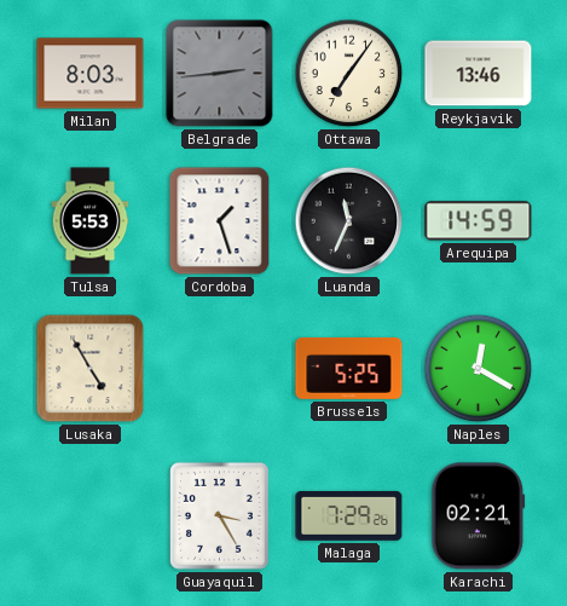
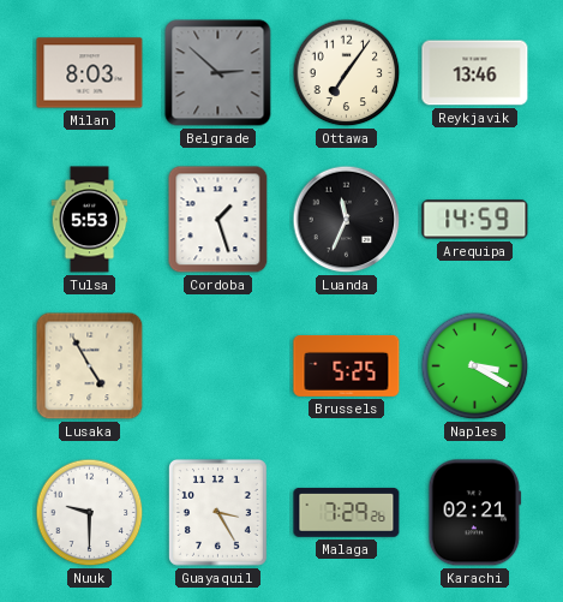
Belgrade: 2:44 -> 2:52 (218, 73)
Naples: 12:20 -> 3:20 (475, 366)
Nuuk: none -> 9:30 (90, 513)
